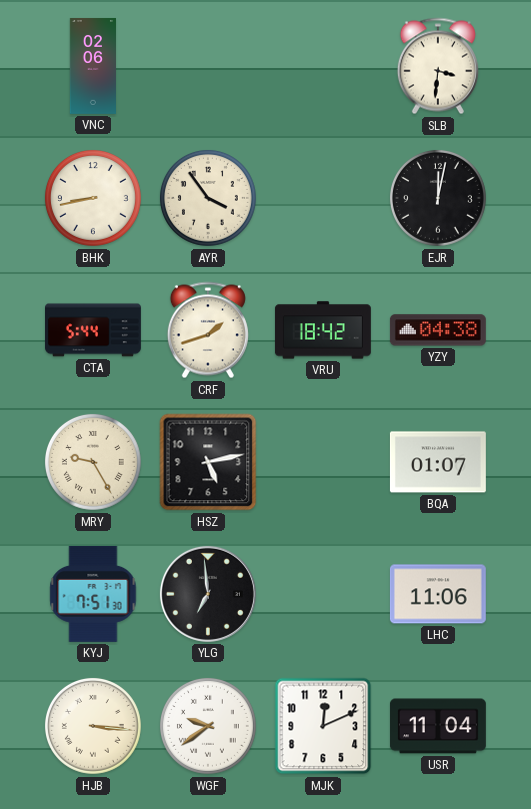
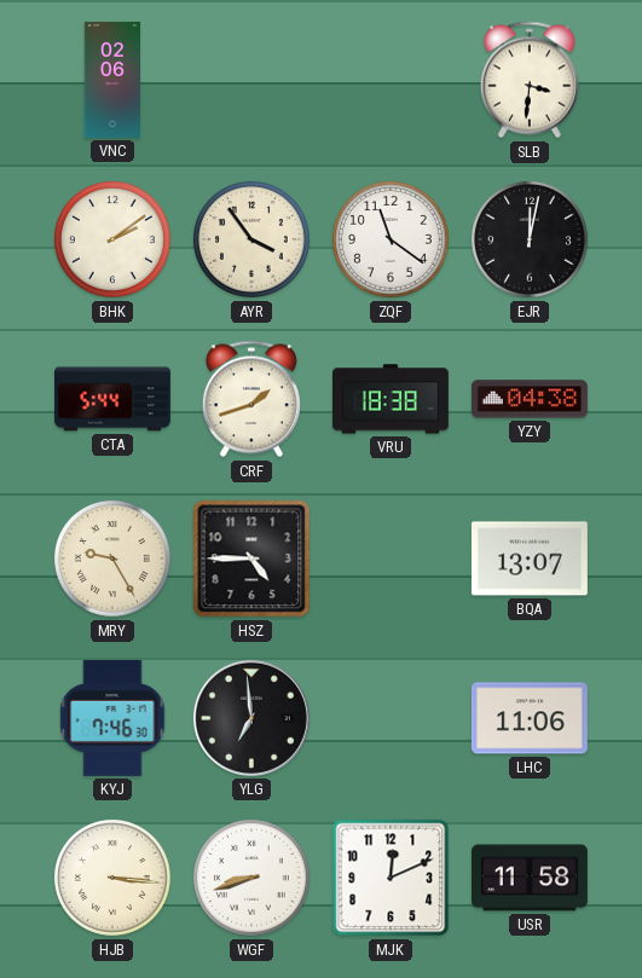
BHK: 8:43 -> 2:09 (112, 239)
ZQF: none -> 11:21 (391, 239)
VRU: 18:42 -> 18:38 (391, 399)
HSZ: 5:13 -> 4:45 (251, 559)
BQA: 01:07 -> 13:07 (530, 559)
KYJ: 7:51 -> 7:46 (112, 718)
WGF: 9:39 -> 8:42 (251, 878)
USR: 11:04 -> 11:58 (530, 878)
